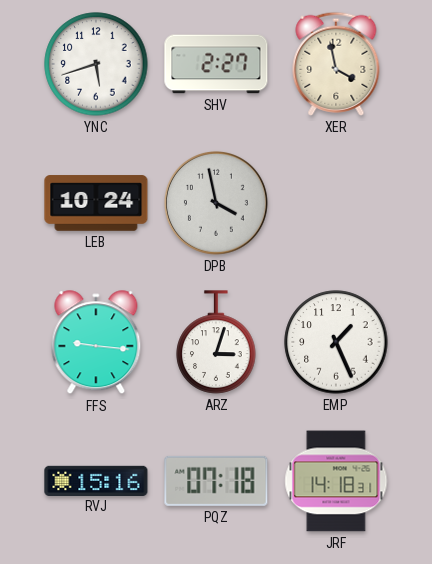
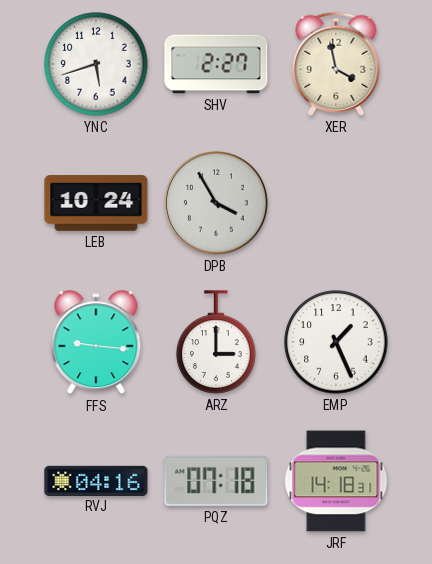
DPB: 3:58 -> 3:55 (216, 203)
ARZ: 3:03 -> 3:00 (216, 342)
RVJ: 15:16 -> 04:16 (96, 480)
